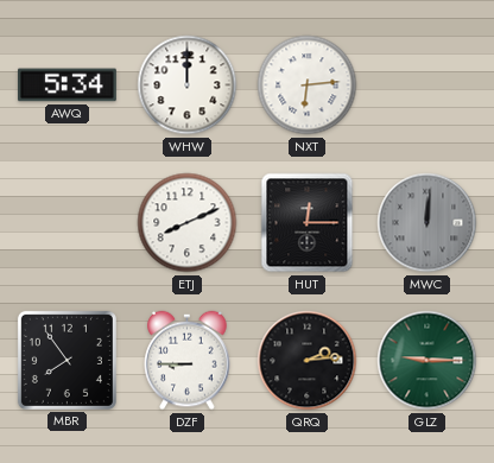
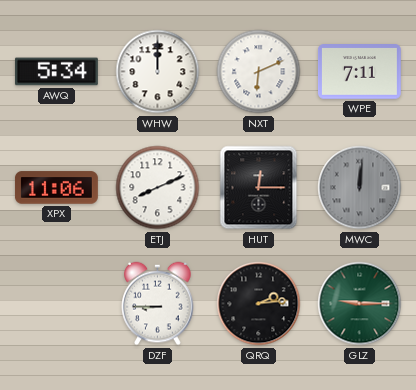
NXT: 6:14 -> 6:11 (259, 72)
WPE: none -> 7:11 (359, 72)
XPX: none -> 11:06 (56, 188)
MBR: 7:54 -> none (66, 360)
